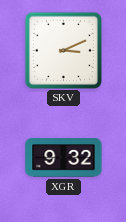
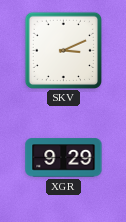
XGR: 9:32 -> 9:29 (64, 158)
